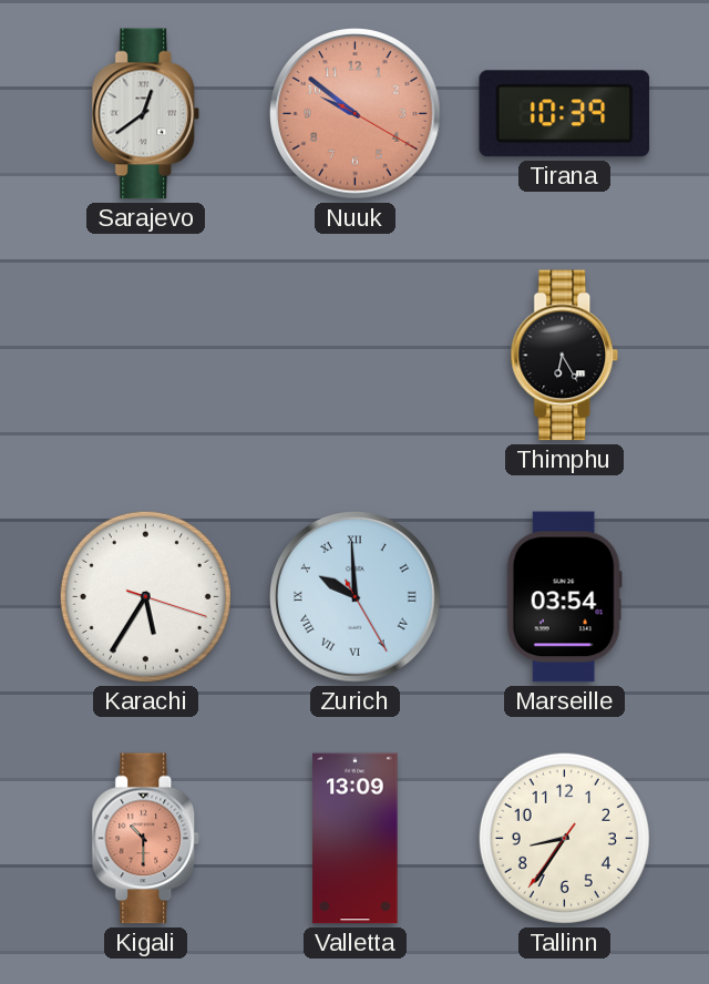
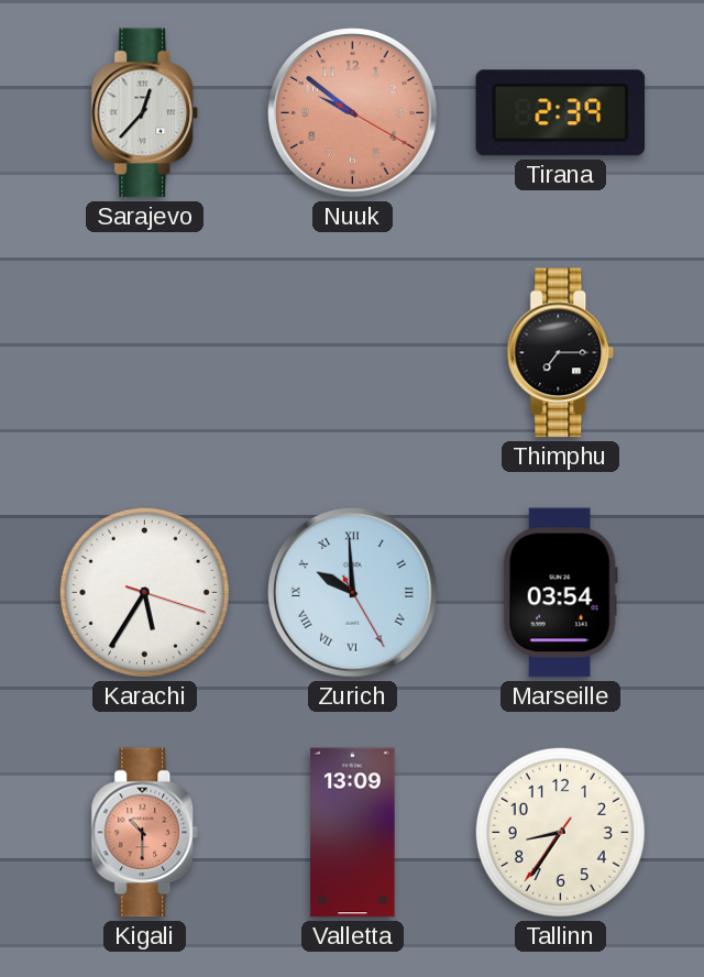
Sarajevo: 12:39 -> 12:37 (145, 113)
Tirana: 10:39 -> 2:39 (561, 113)
Thimphu: 6:25 -> 7:15 (561, 353)
